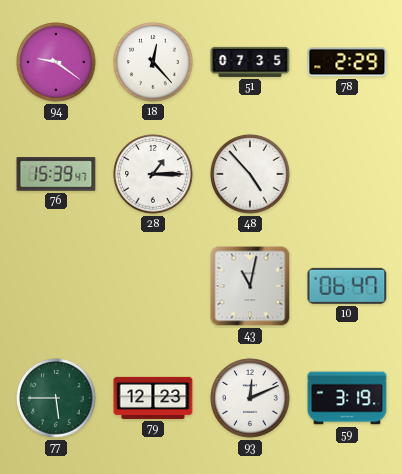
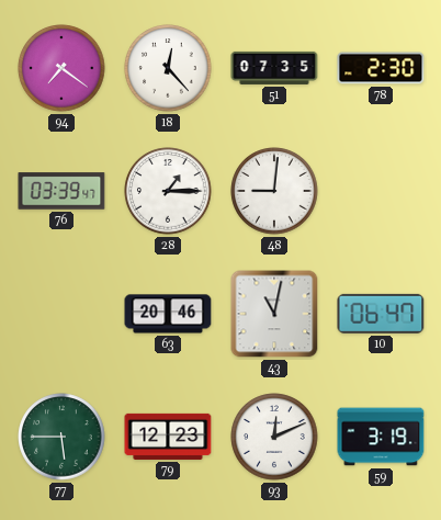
94: 9:21 -> 7:21 (61, 68)
78: 2:29 -> 2:30 (381, 68)
76: 15:39 -> 03:39 (61, 191)
48: 4:53 -> 9:01 (274, 191)
63: none -> 20:46 (168, 314)
